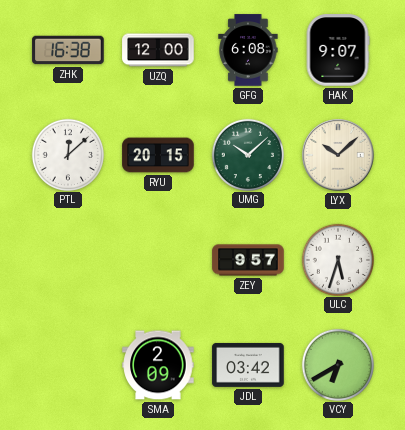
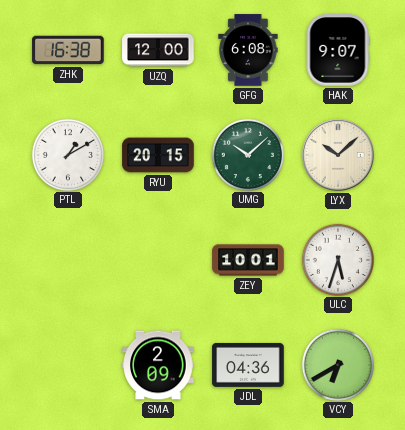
PTL: 12:08 -> 1:10 (67, 154)
ZEY: 9:57 -> 10:01 (248, 260)
JDL: 03:42 -> 04:36 (248, 365)
